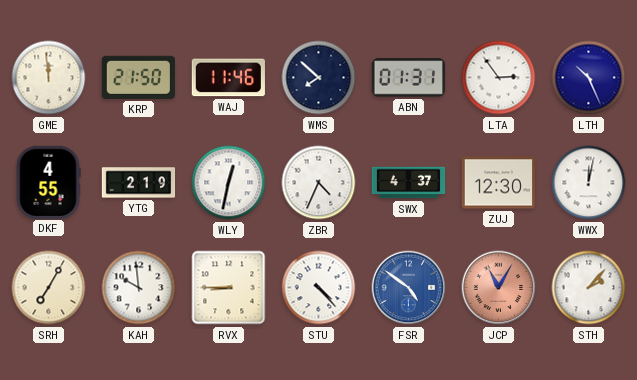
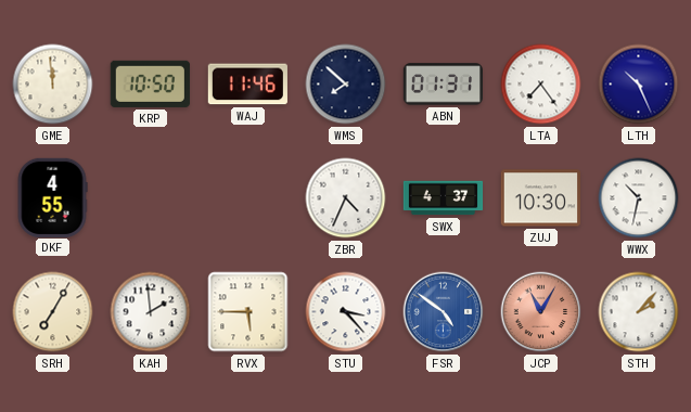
KRP: 21:50 -> 10:50 (150, 83)
LTA: 2:54 -> 7:24 (541, 85)
YTG: 2:19 -> none (139, 183)
WLY: 12:32 -> none (229, 183)
ZUJ: 12:30 -> 10:30 (540, 198)
WWX: 12:02 -> 10:32 (639, 198)
KAH: 9:59 -> 1:59 (151, 312)
RVX: 8:45 -> 5:45 (248, 312)
STU: 4:23 -> 3:23 (346, 312)
